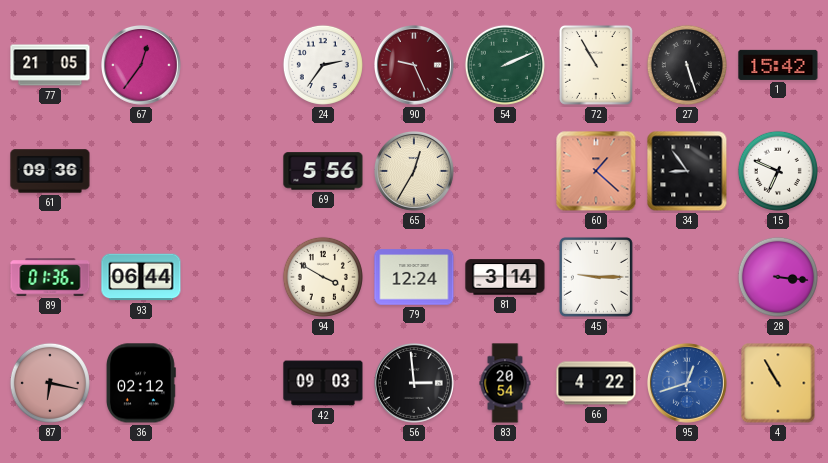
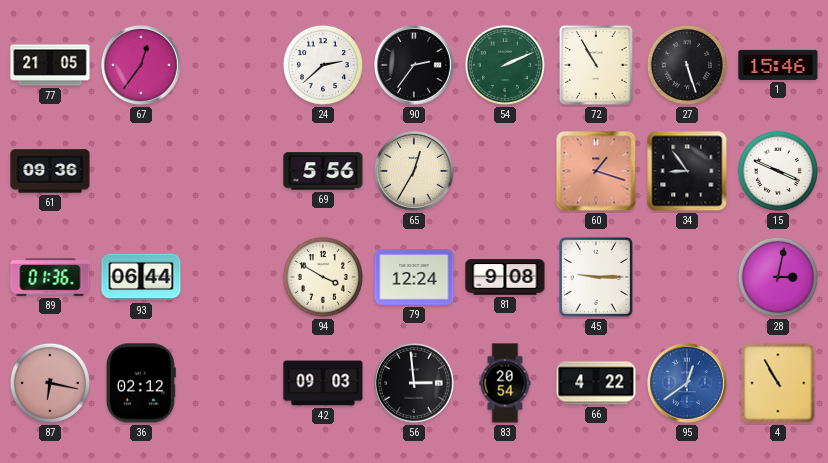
24: 2:36 -> 2:38 (323, 65)
90: 9:26 -> 2:36 (415, 66)
90 dial: burgundy -> black (415, 66)
1: 15:42 -> 15:46 (778, 65)
60: 1:22 -> 1:18 (596, 171)
15: 6:49 -> 3:49 (778, 171)
81: 3:14 -> 9:08 (505, 277)
28: 3:16 -> 3:02 (778, 277)
95: 12:42 -> 12:39 (688, 384)
